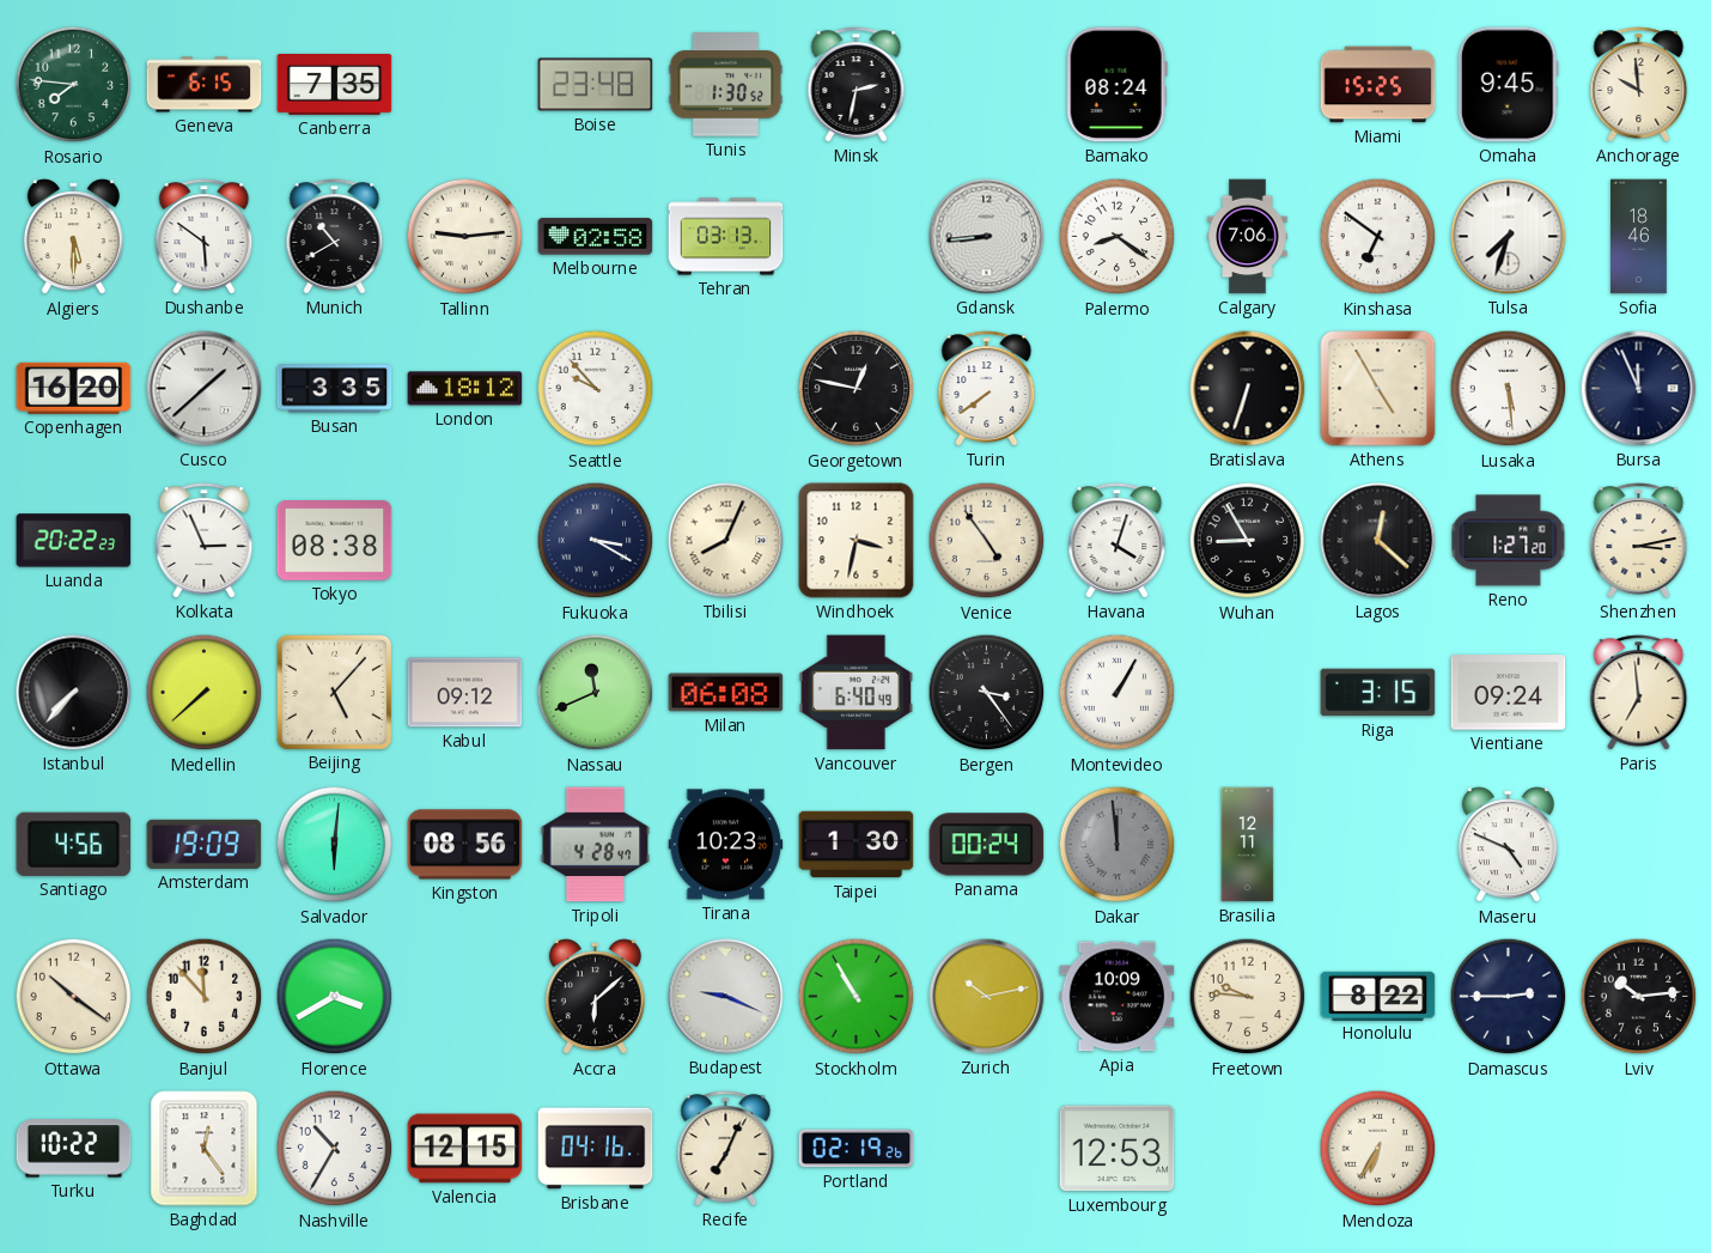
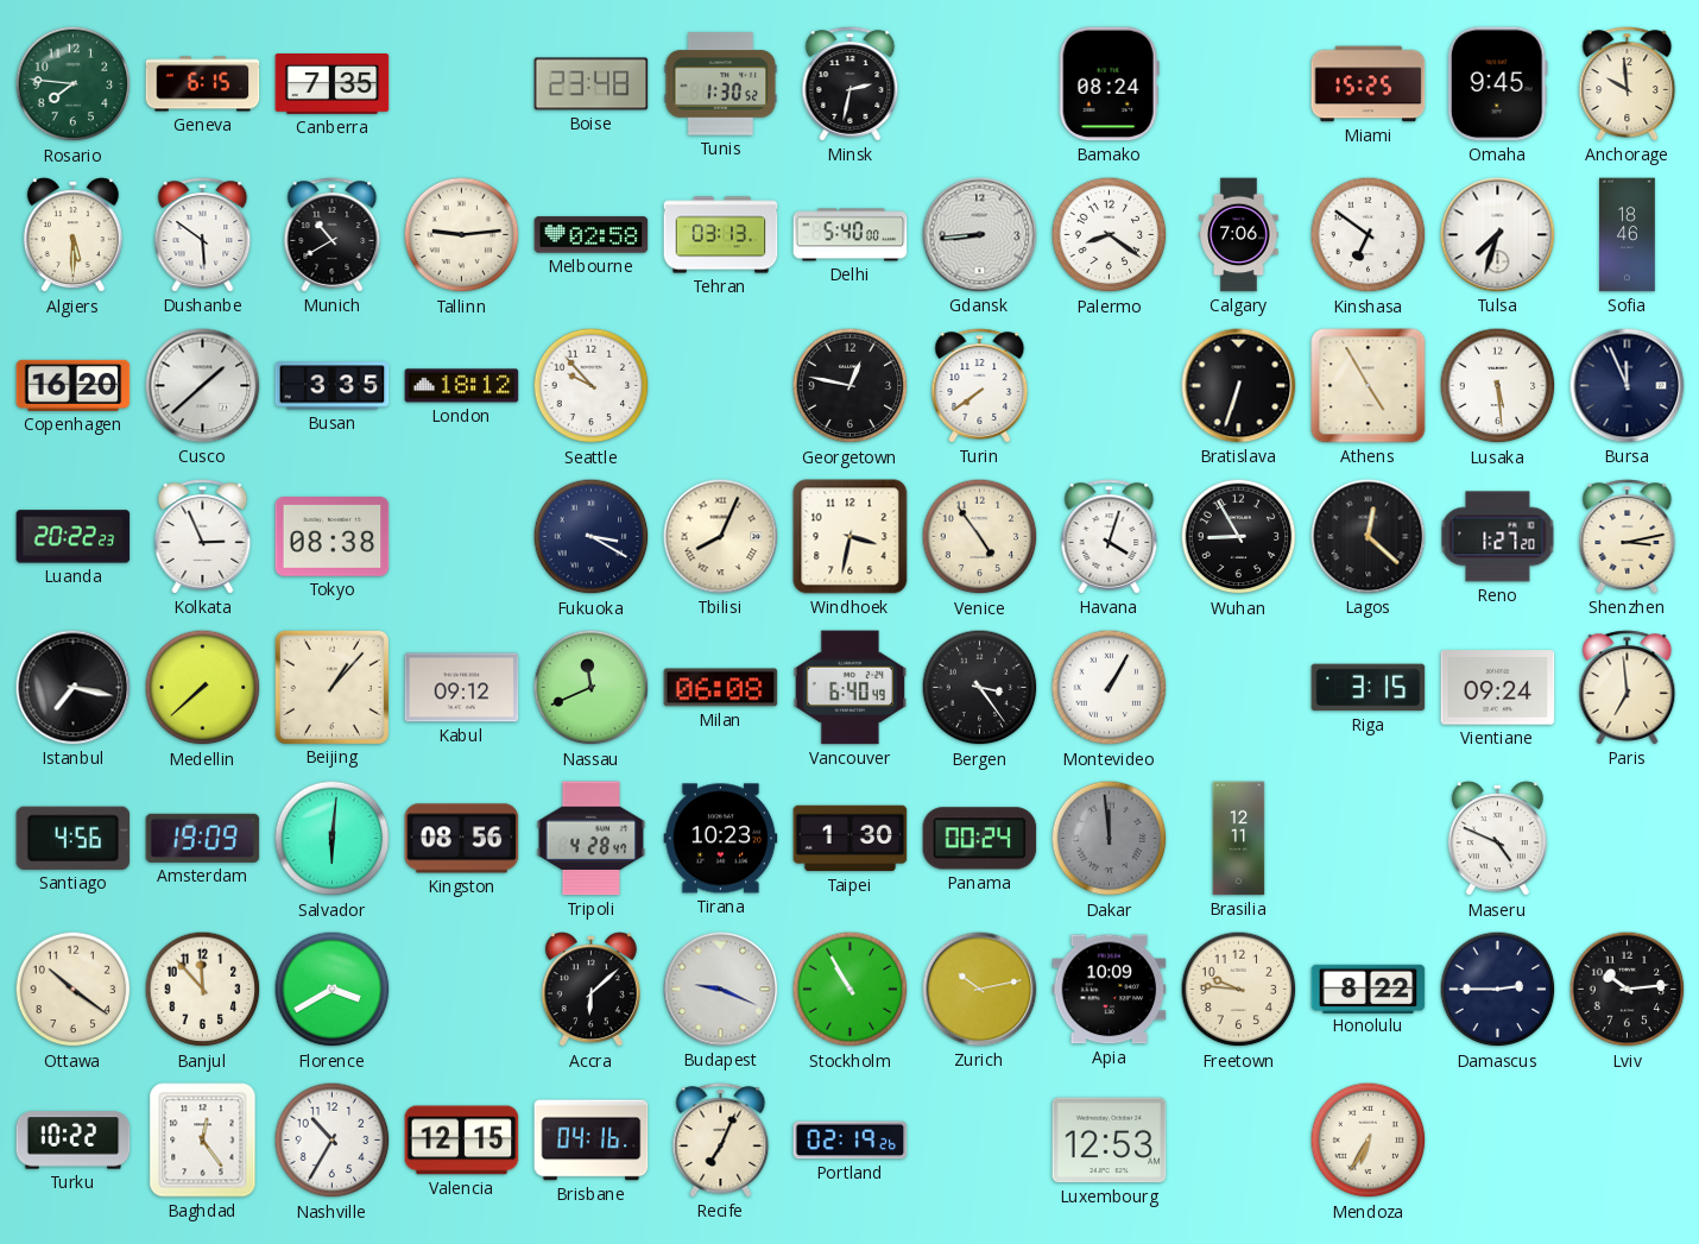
Delhi: none -> 5:40 (851, 235)
Istanbul: 7:37 -> 7:17 (74, 688)
Beijing: 5:07 -> 1:07 (331, 687)
